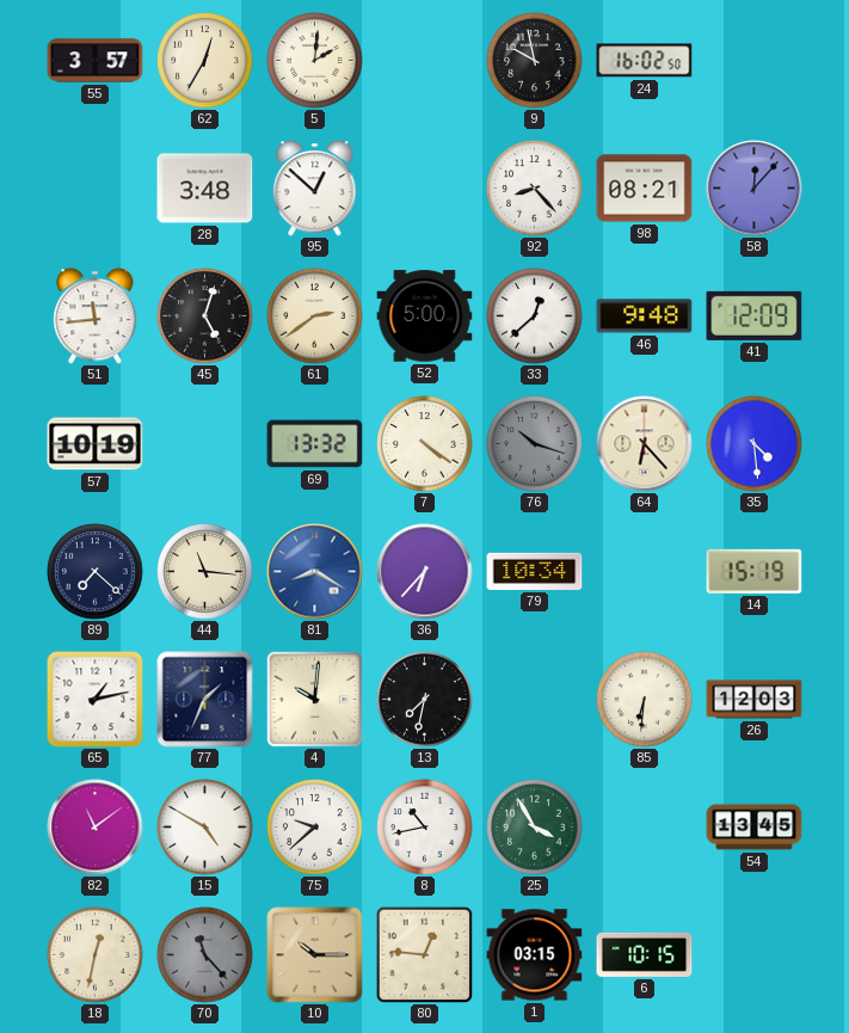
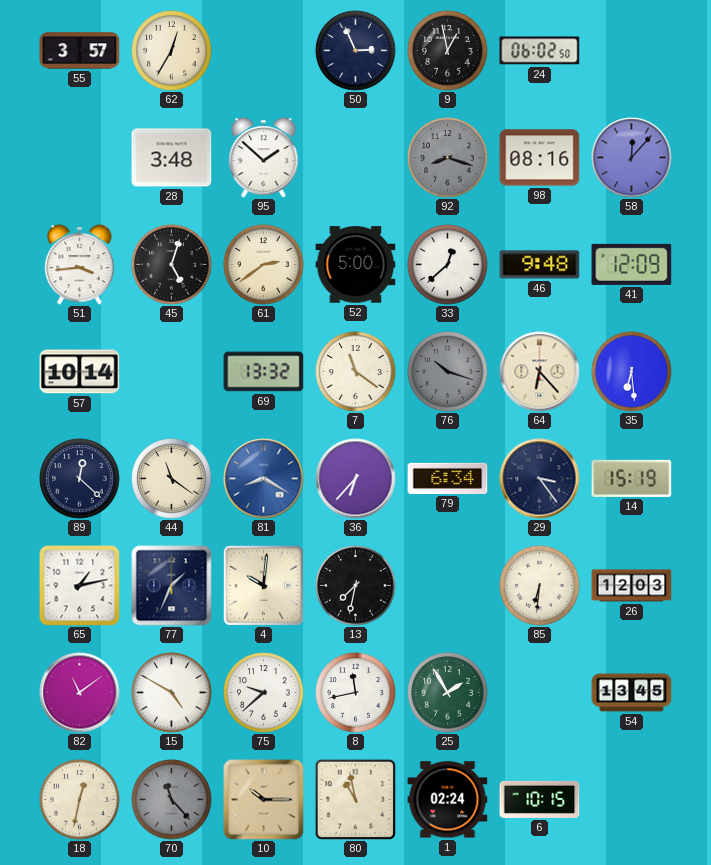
5: 2:01 -> none (315, 61)
50: none -> 2:56 (356, 51)
9: 9:58 -> 12:58 (448, 51)
24: 16:02 -> 06:02 (540, 51)
95: 12:52 -> 1:52 (264, 158)
92: 8:23 -> 8:18 (448, 158)
92 dial: white -> grey (448, 158)
98: 08:21 -> 08:16 (540, 158)
51: 11:44 -> 3:44 (80, 265)
57: 10:19 -> 10:14 (80, 372)
7: 4:21 -> 11:21 (356, 372)
35: 4:29 -> 6:29 (632, 372)
89: 7:22 -> 12:22 (80, 479)
44: 11:16 -> 11:21 (172, 479)
79: 10:34 -> 6:34 (448, 478)
29: none -> 3:24 (540, 479)
8: 10:43 -> 11:43 (356, 693)
25: 3:55 -> 1:55 (448, 693)
80: 12:46 -> 10:58 (355, 799)
1: 03:15 -> 02:24 (448, 800)
